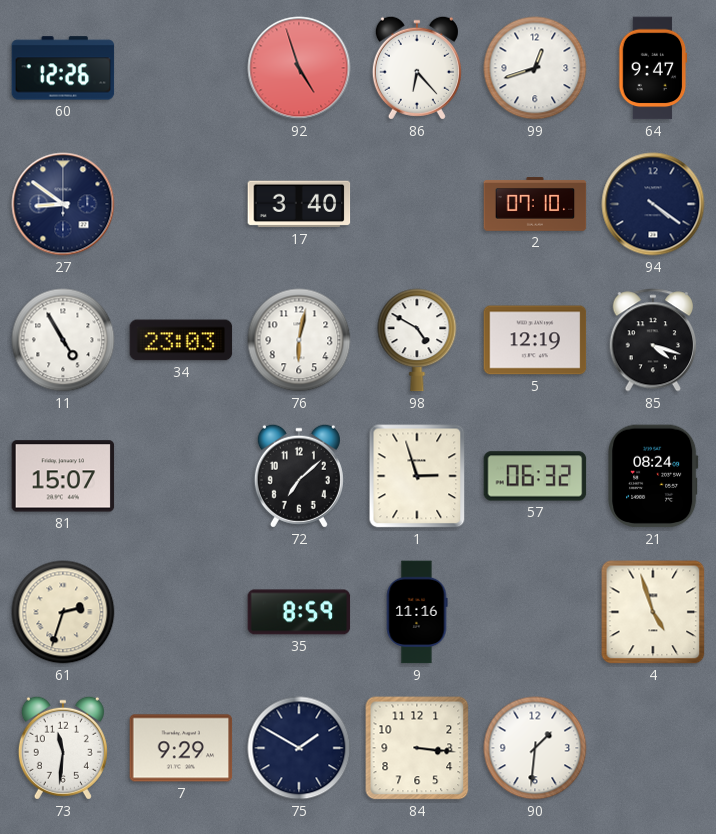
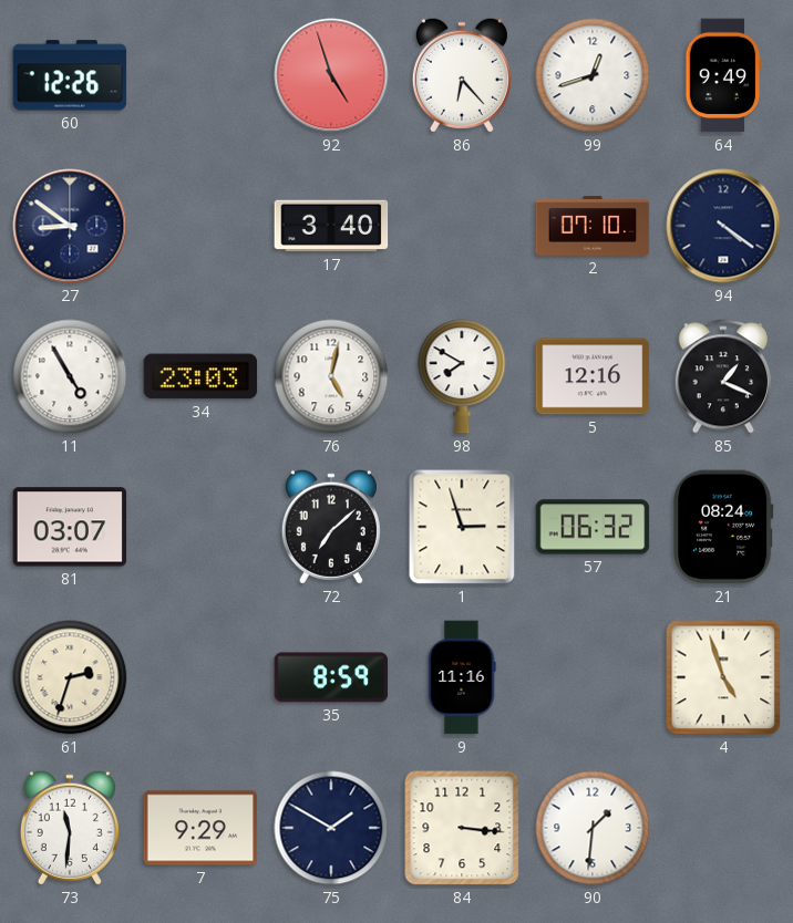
64: 9:47 -> 9:49 (723, 75)
76: 6:02 -> 5:02 (331, 376)
98: 4:50 -> 7:50 (462, 376)
5: 12:19 -> 12:16 (593, 376)
85: 4:18 -> 1:19 (723, 376)
81: 15:07 -> 03:07 (70, 527)
